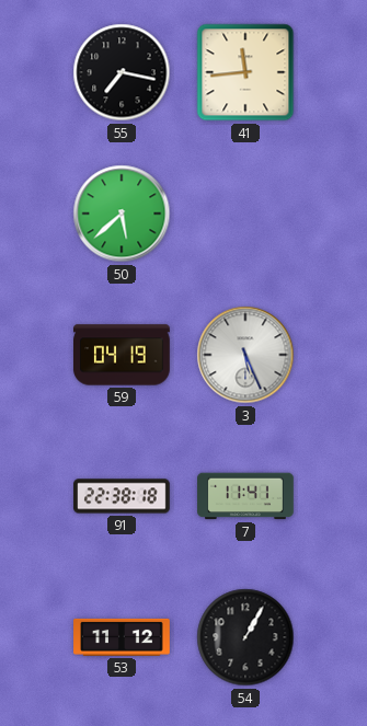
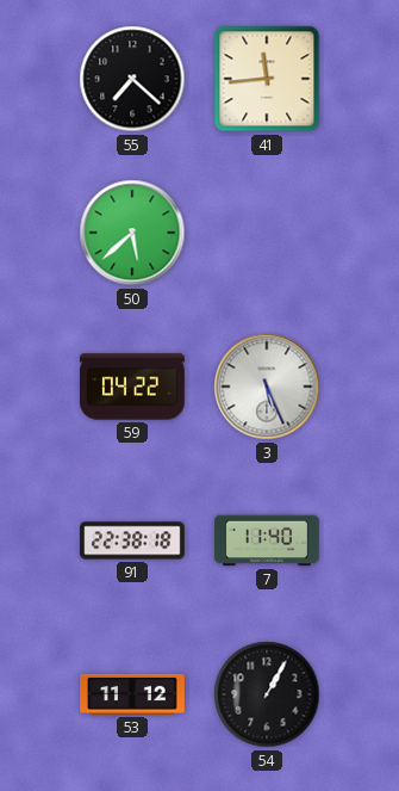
55: 7:17 -> 7:22 (132, 79)
59: 04:19 -> 04:22 (132, 387)
7: 11:41 -> 11:40 (267, 540)
